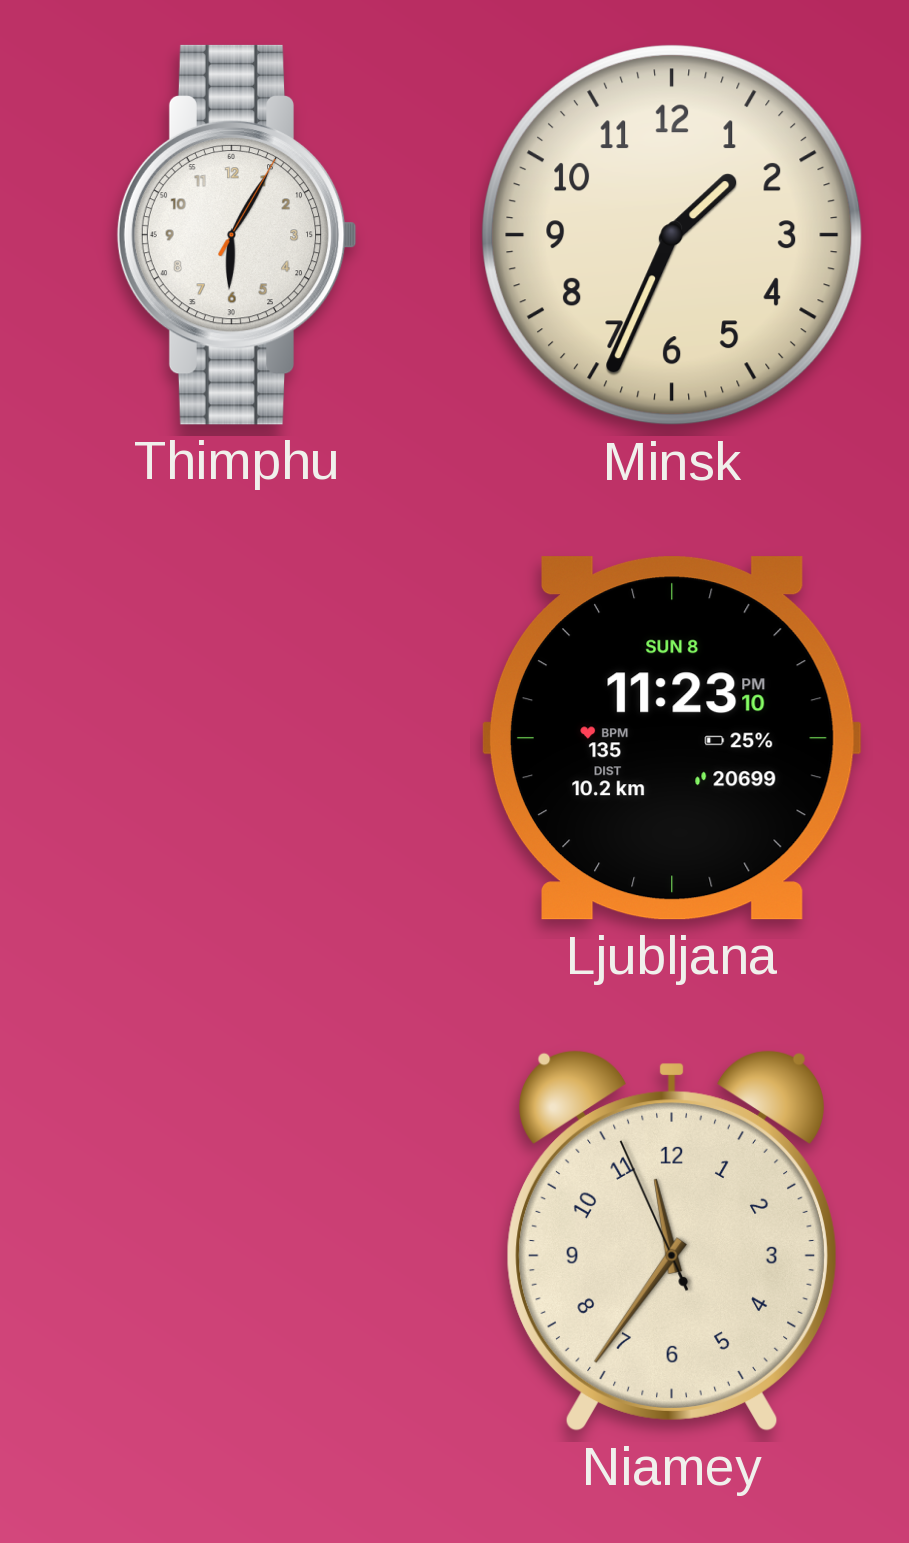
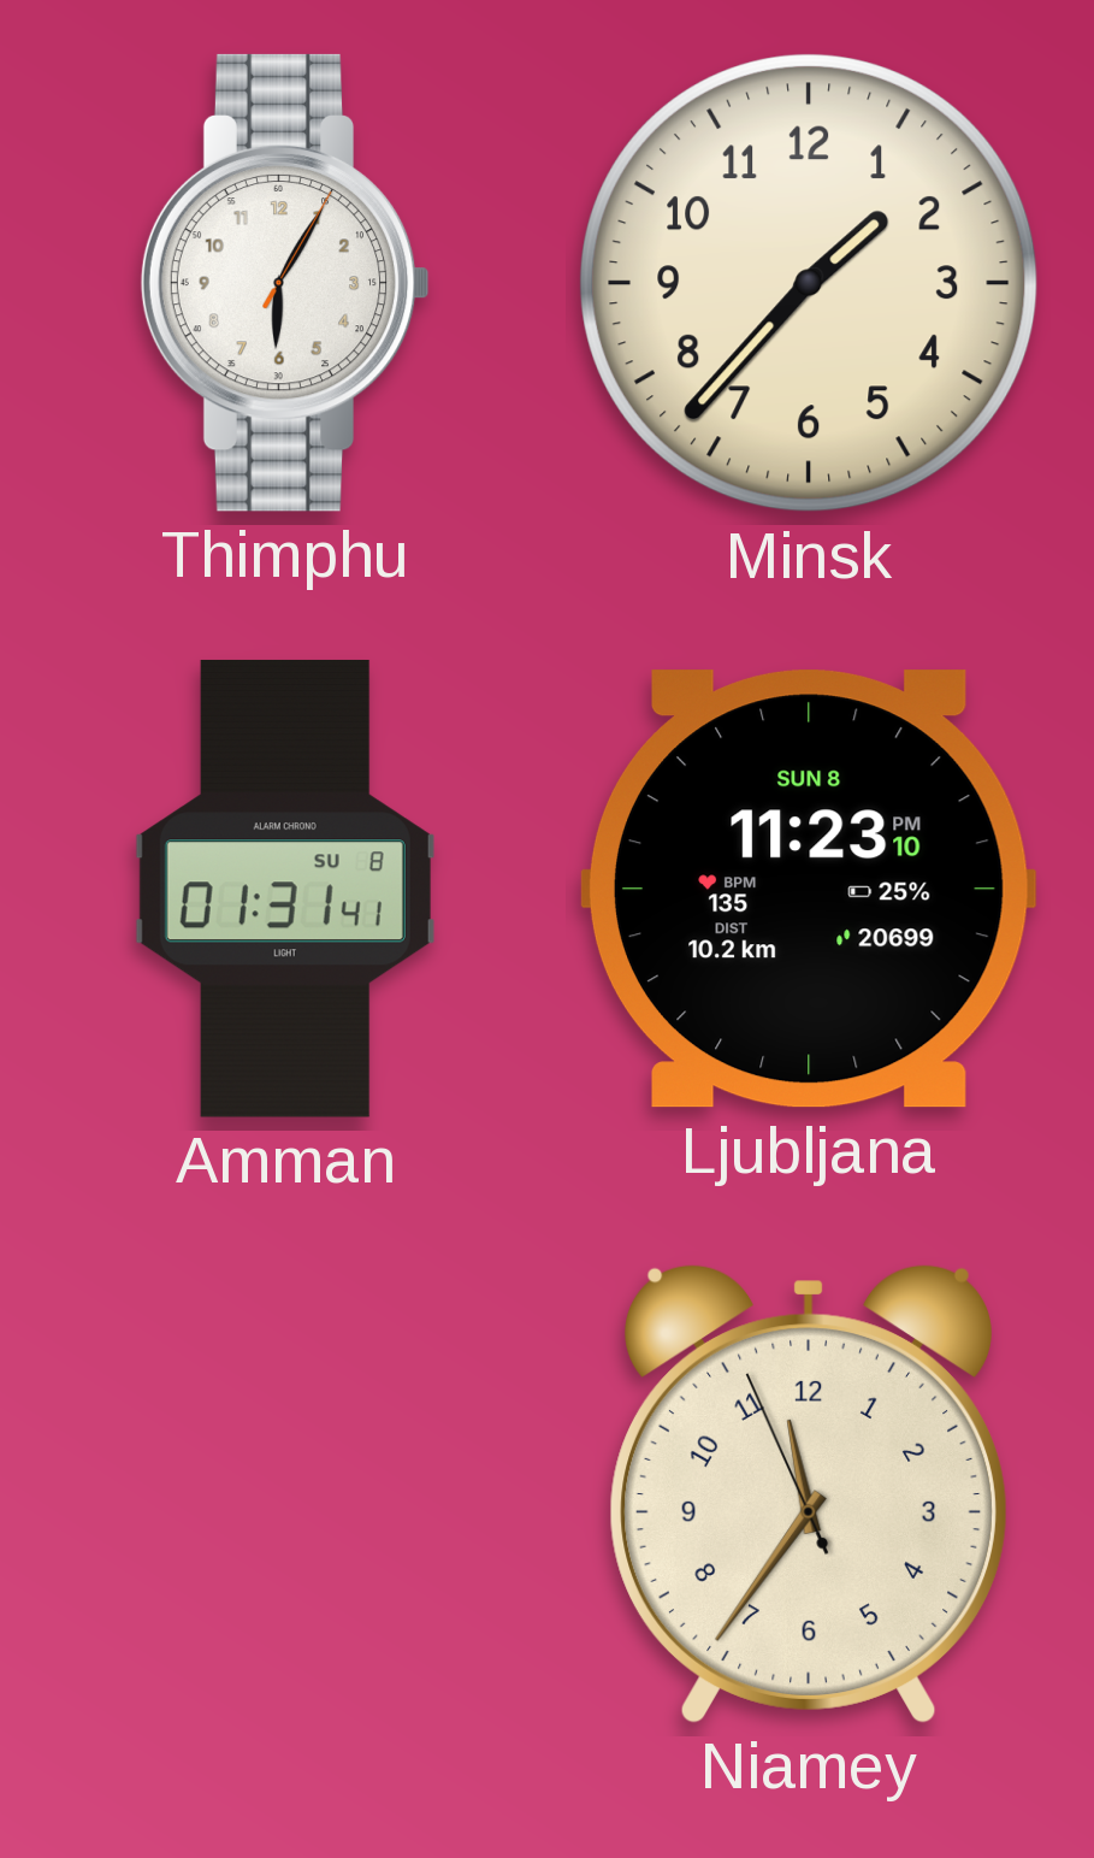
Minsk: 1:34 -> 1:37 (809, 283)
Amman: none -> 01:31 (285, 889)
